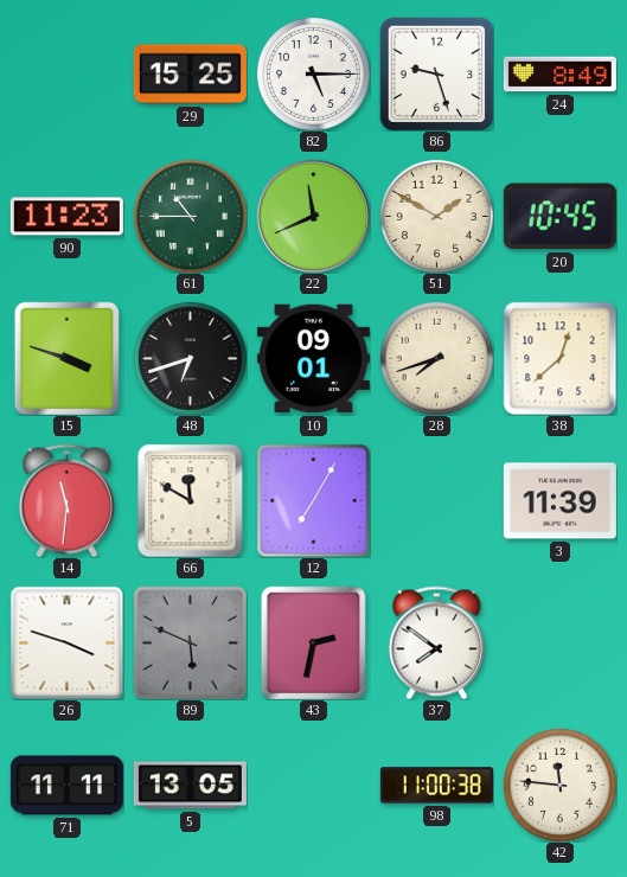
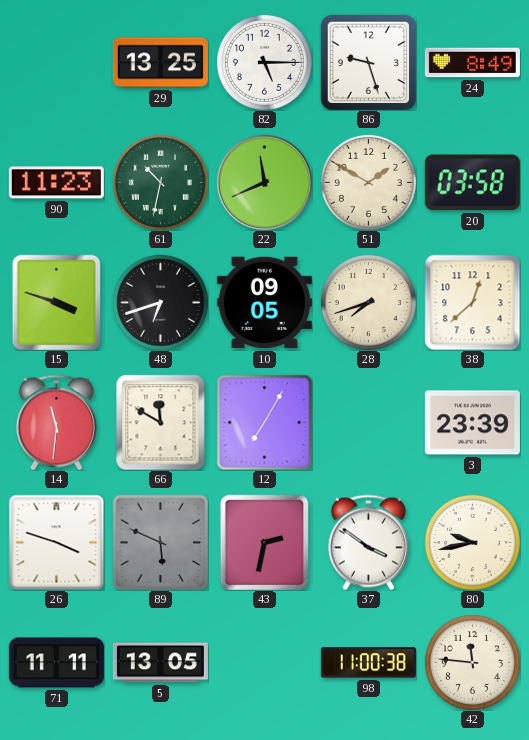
29: 15:25 -> 13:25 (160, 63)
61: 10:45 -> 10:32 (160, 182)
20: 10:45 -> 03:58 (472, 183)
10: 09:01 -> 09:05 (264, 303)
3: 11:39 -> 23:39 (472, 423)
37: 7:51 -> 3:51 (368, 542)
80: none -> 9:43 (472, 542)
